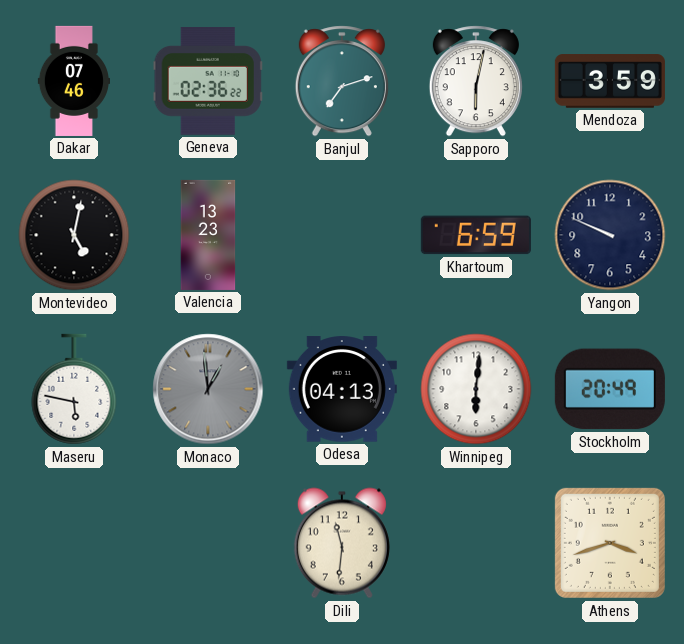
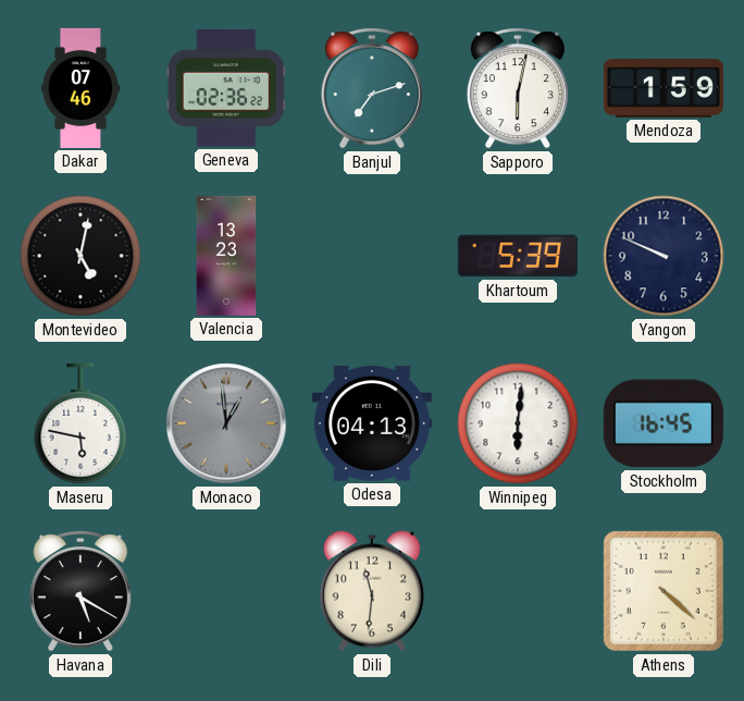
Mendoza: 3:59 -> 1:59 (664, 88)
Khartoum: 6:59 -> 5:39 (518, 256)
Stockholm: 20:49 -> 16:45 (664, 423)
Havana: none -> 5:20 (80, 591)
Athens: 3:42 -> 4:22 (664, 591)
